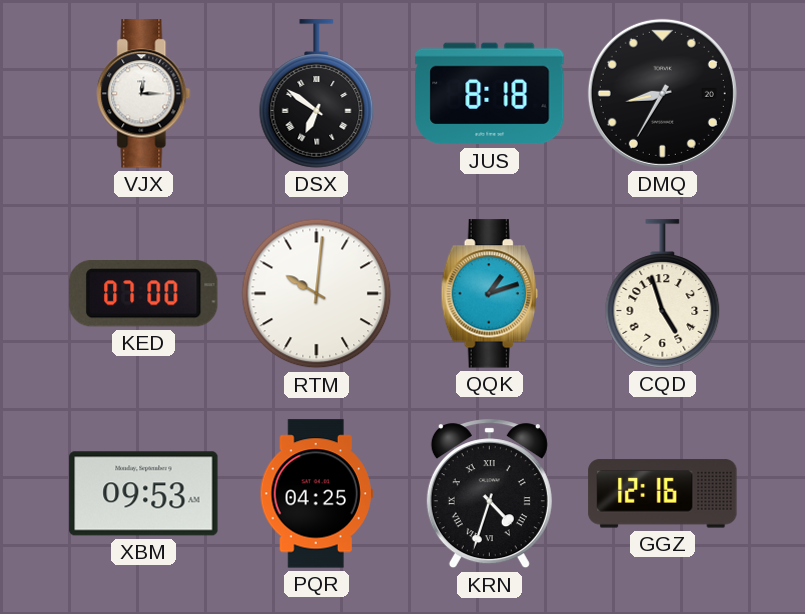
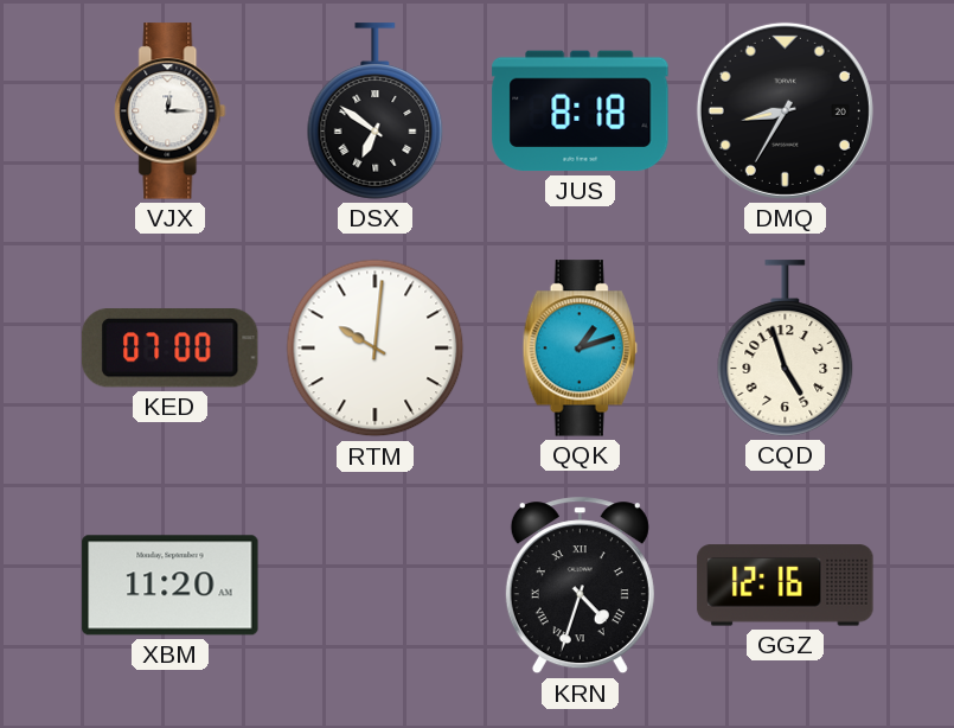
XBM: 09:53 -> 11:20 (171, 586)
PQR: 04:25 -> none (316, 494)
